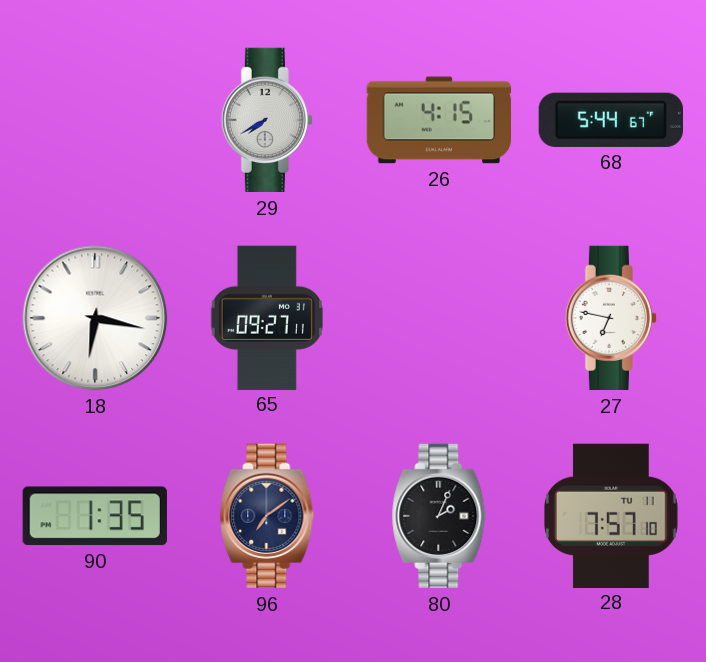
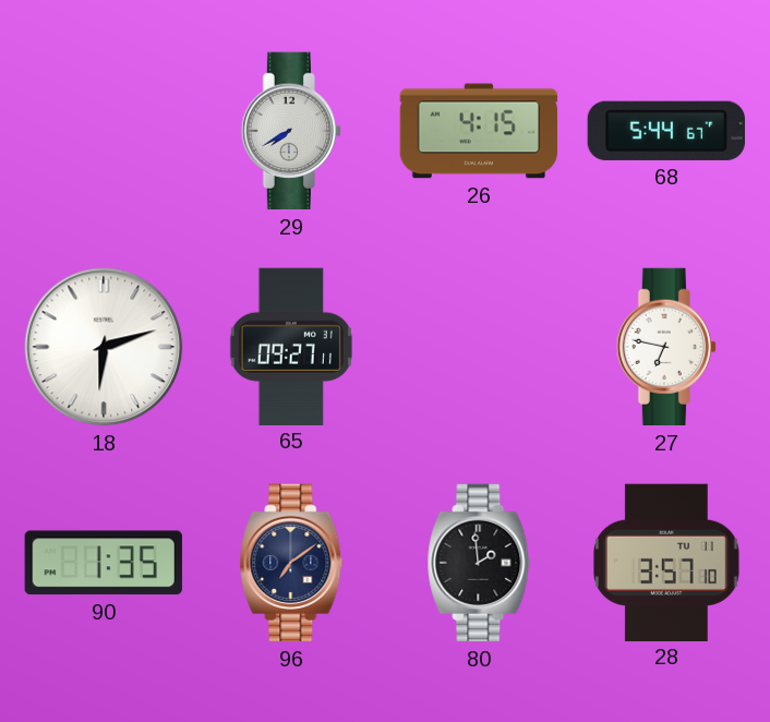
18: 6:17 -> 6:12 (104, 347)
80: 2:04 -> 1:59 (479, 563)
28: 7:57 -> 3:57 (667, 562)
